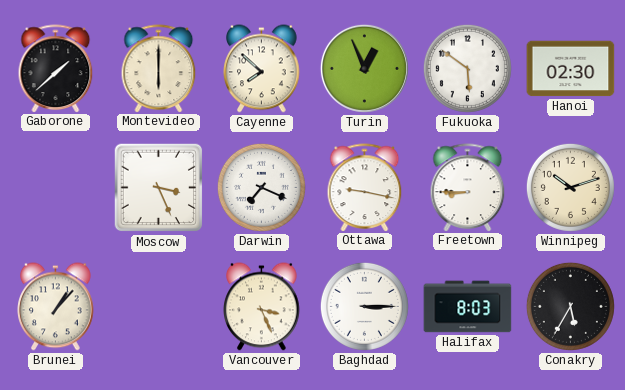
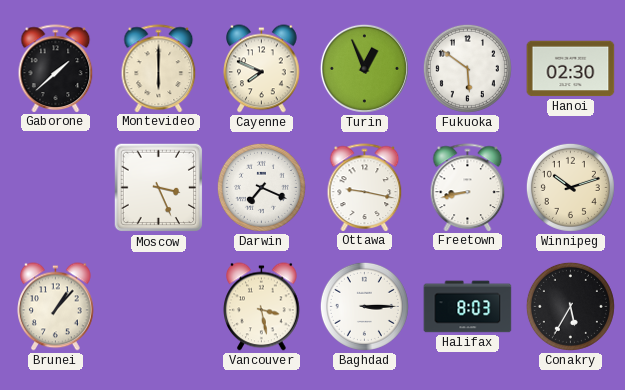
Cayenne: 7:52 -> 7:49 (262, 69)
Freetown: 8:45 -> 8:43 (468, 187)
Vancouver: 3:26 -> 3:28 (262, 307)
